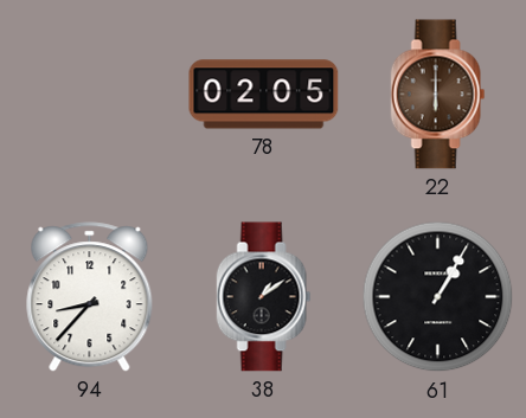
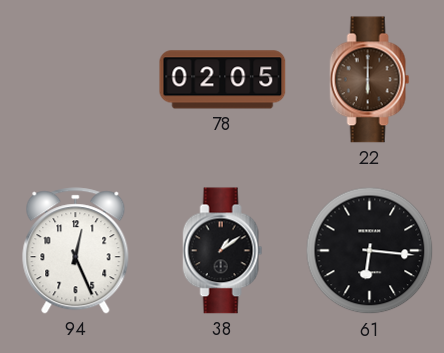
94: 8:37 -> 12:26 (76, 251)
61: 1:05 -> 6:16 (370, 251)
